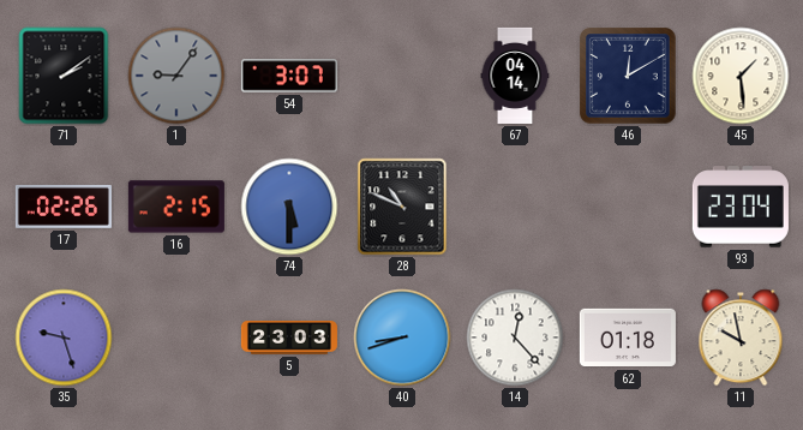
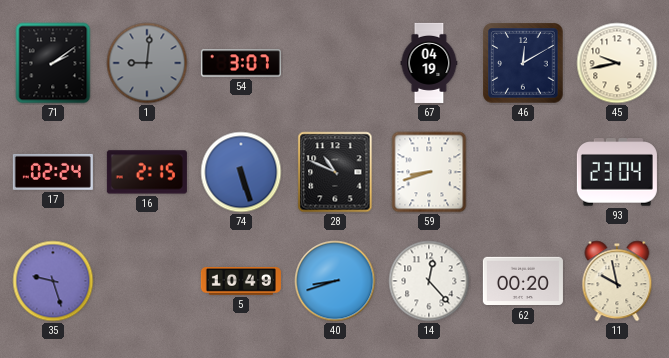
1: 9:06 -> 9:01 (147, 63)
67: 04:14 -> 04:19 (429, 63)
45: 1:29 -> 9:43 (617, 63)
17: 02:26 -> 02:24 (53, 172)
74: 5:30 -> 5:27 (241, 172)
59: none -> 8:42 (429, 172)
5: 23:03 -> 10:49 (241, 282)
62: 01:18 -> 00:20 (523, 281)
